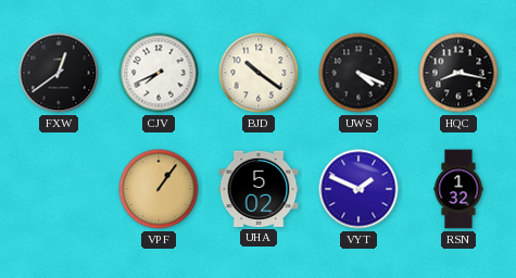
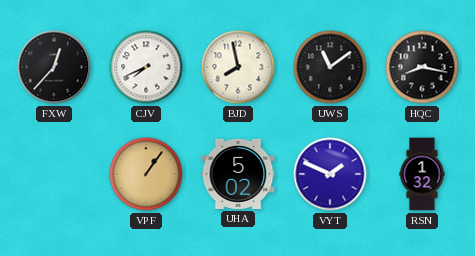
FXW: 12:39 -> 12:37 (54, 67)
BJD: 10:21 -> 7:58 (238, 67)
UWS: 4:19 -> 11:09 (330, 67)
